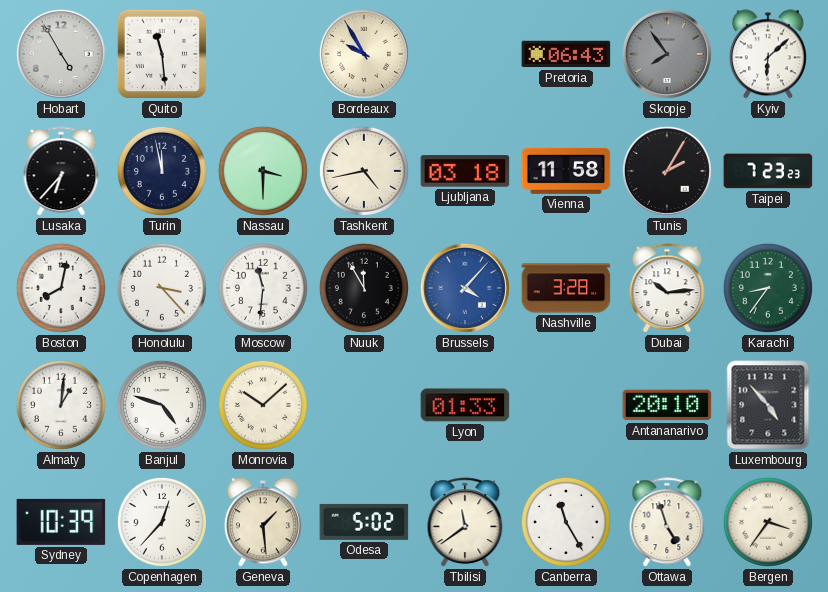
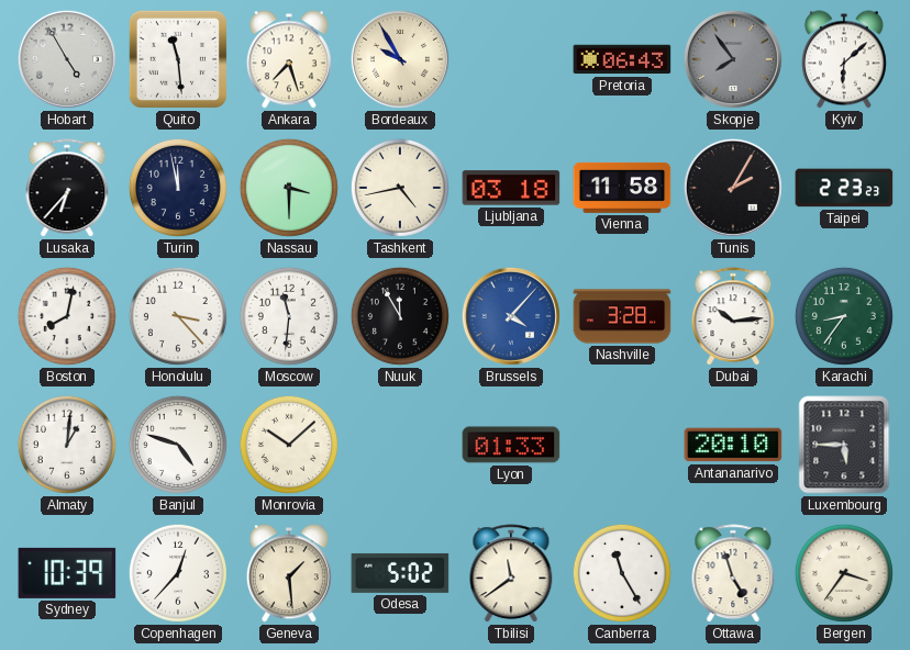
Ankara: none -> 7:27 (289, 59)
Taipei: 7:23 -> 2:23 (844, 188)
Luxembourg: 4:53 -> 5:45 (844, 445)
